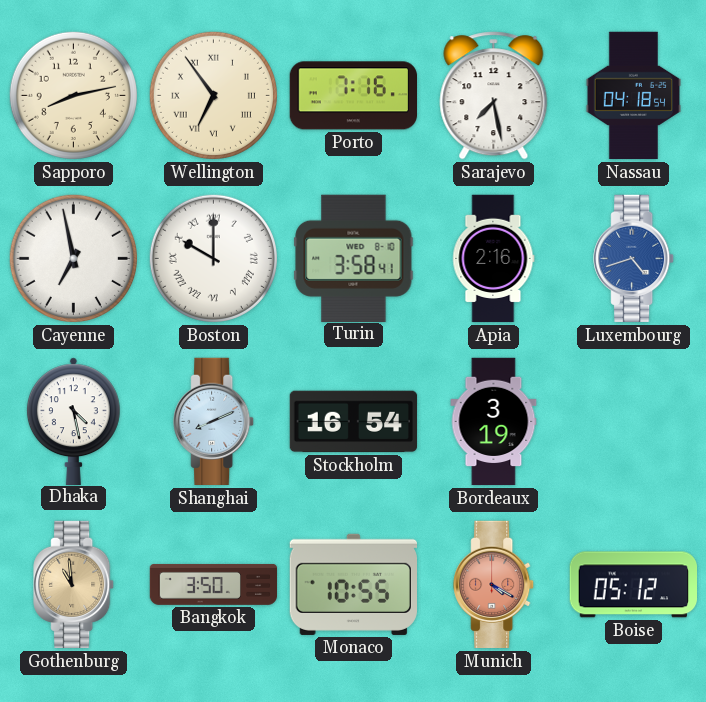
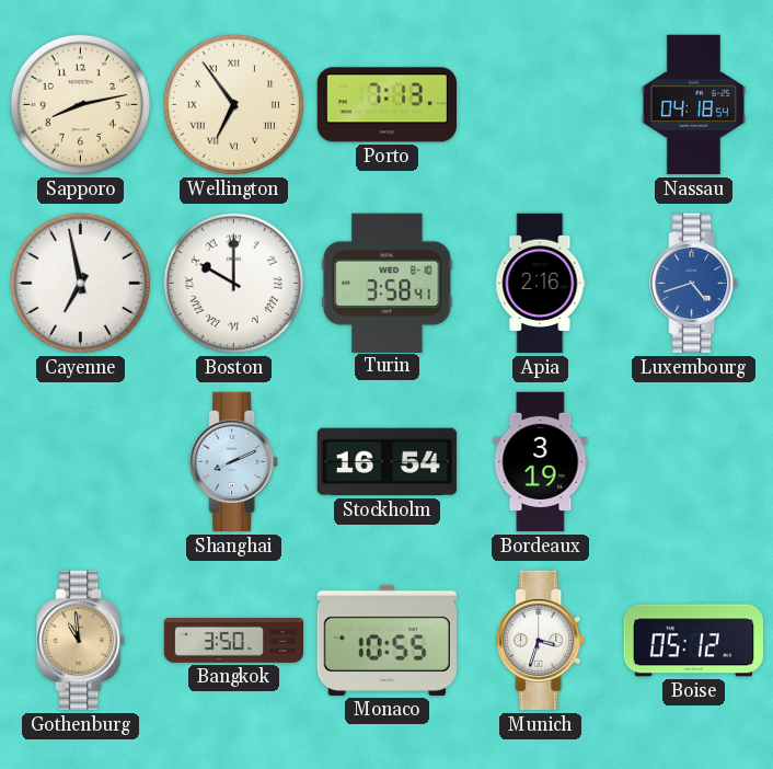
Porto: 7:16 -> 7:13 (386, 105)
Sarajevo: 7:28 -> none (494, 96)
Dhaka: 4:28 -> none (73, 421)
Munich: 4:20 -> 3:33 (541, 641)
Munich dial: salmon -> white (541, 641)
